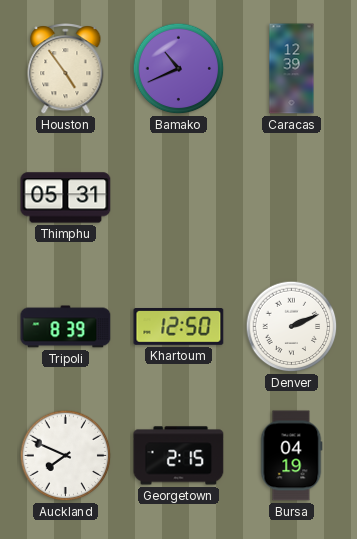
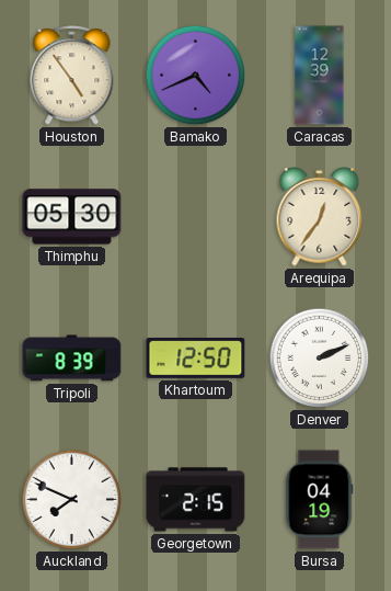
Bamako: 10:41 -> 4:41 (196, 76)
Thimphu: 05:31 -> 05:30 (72, 217)
Arequipa: none -> 12:36 (320, 217)
